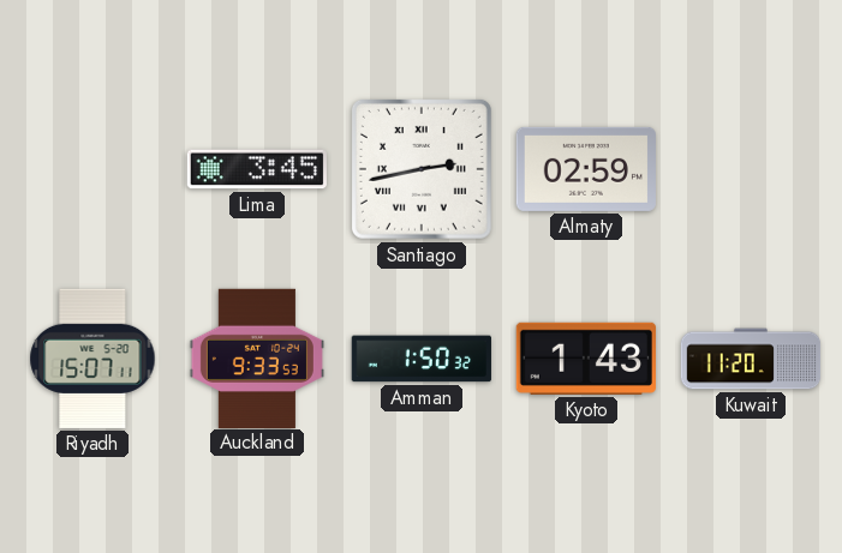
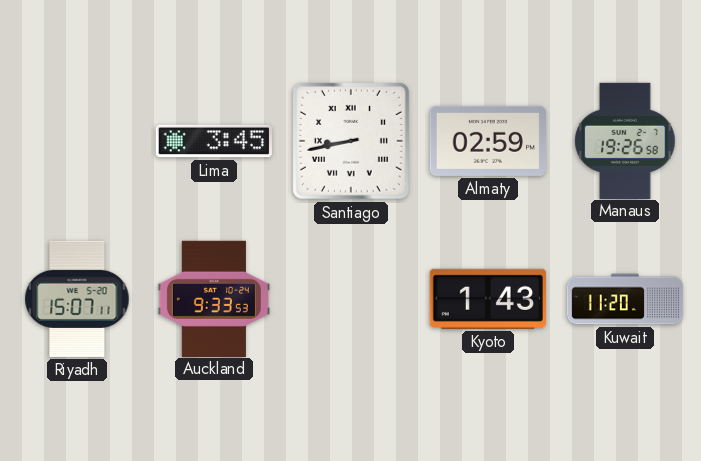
Santiago: 2:43 -> 8:43 (351, 141)
Manaus: none -> 19:26 (625, 140)
Amman: 1:50 -> none (422, 359)
